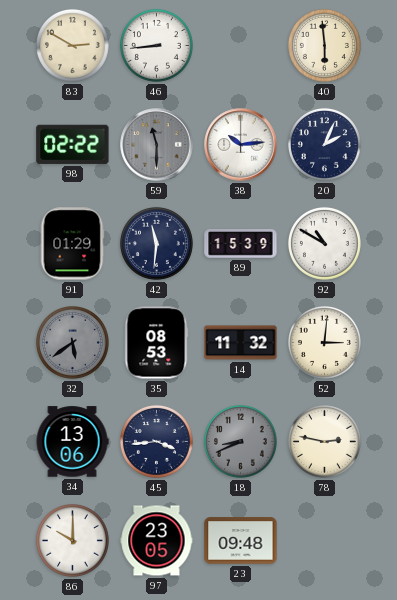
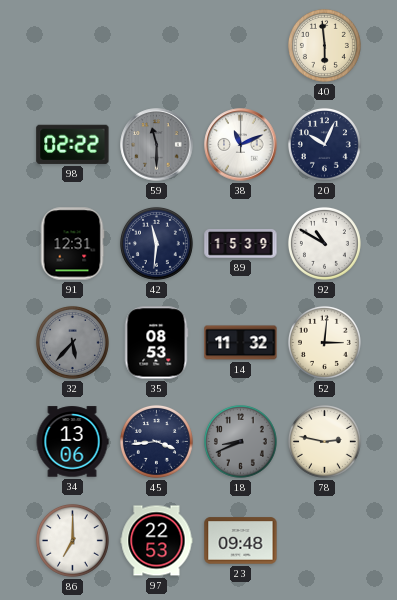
83: 2:50 -> none (72, 45)
46: 8:44 -> none (156, 45)
38: 10:14 -> 11:11 (241, 145)
20: 2:04 -> 10:04 (324, 144)
91: 01:29 -> 12:31 (72, 244)
32: 5:39 -> 5:37 (72, 342)
86: 10:00 -> 7:00 (72, 540)
97: 23:05 -> 22:53 (157, 541)
